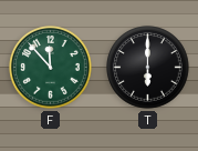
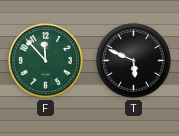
T: 6:00 -> 5:49 (134, 61)
